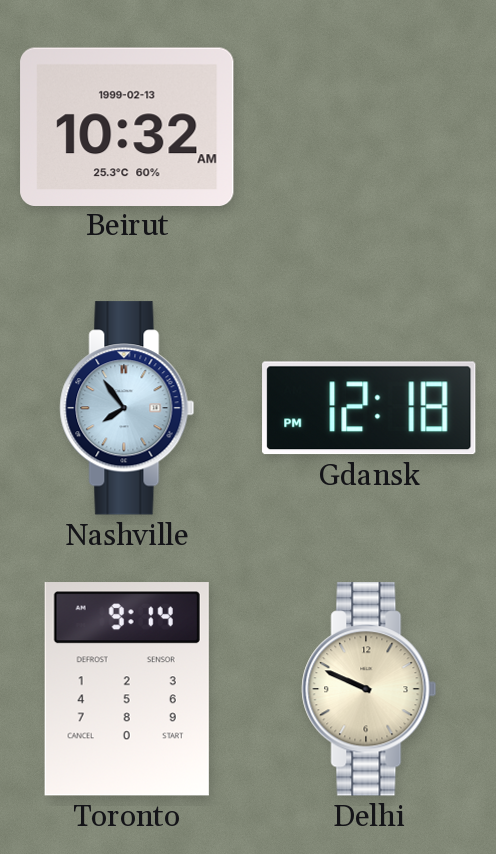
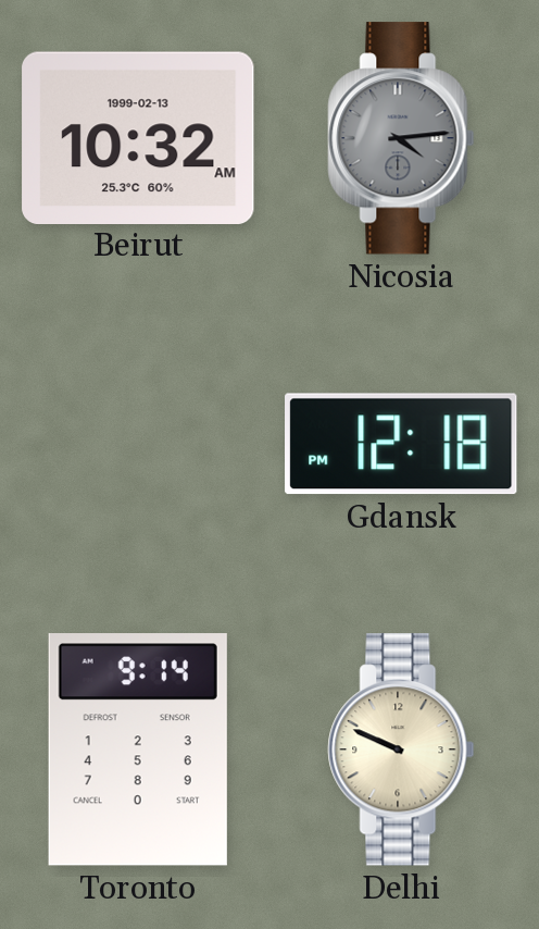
Nicosia: none -> 4:14 (401, 138)
Nashville: 7:54 -> none (127, 408)
